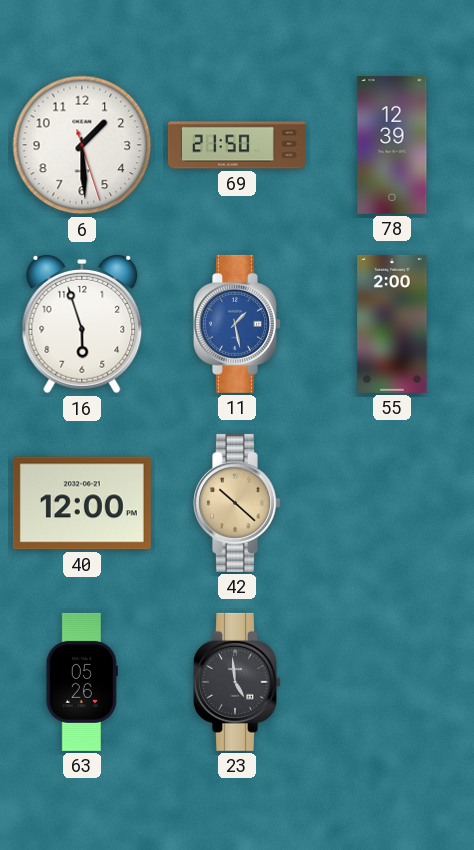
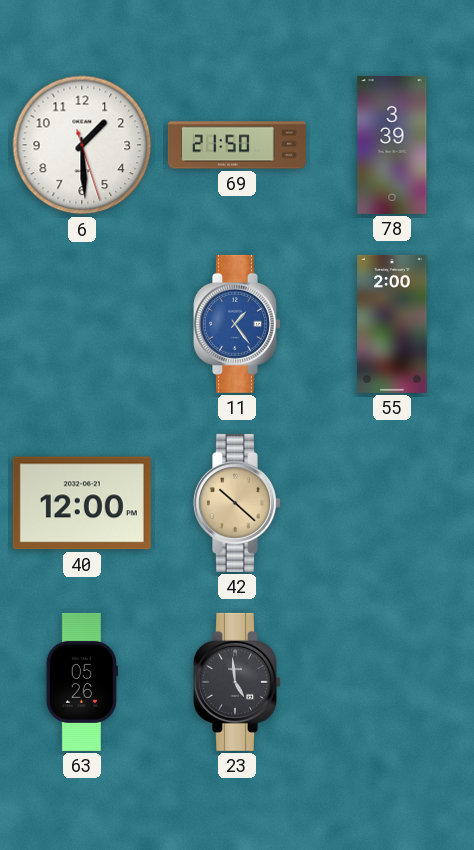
78: 12:39 -> 3:39 (392, 145)
16: 5:57 -> none (82, 325)
11: 1:28 -> 1:24 (238, 324)
